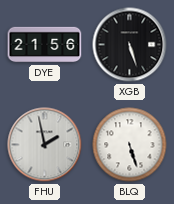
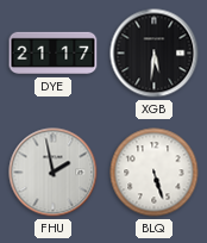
DYE: 21:56 -> 21:17 (54, 54)
XGB: 5:27 -> 5:31 (155, 54)
